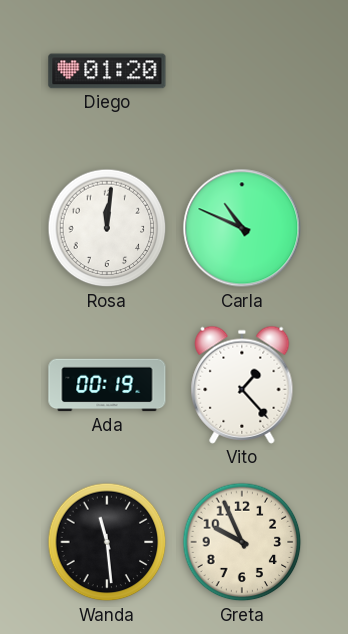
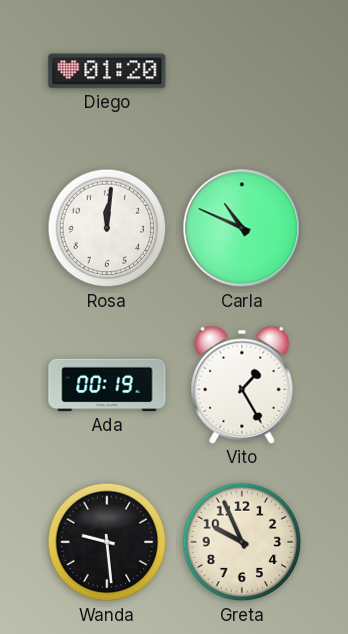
Vito: 1:23 -> 1:25 (242, 385)
Wanda: 11:29 -> 9:29 (107, 542)
